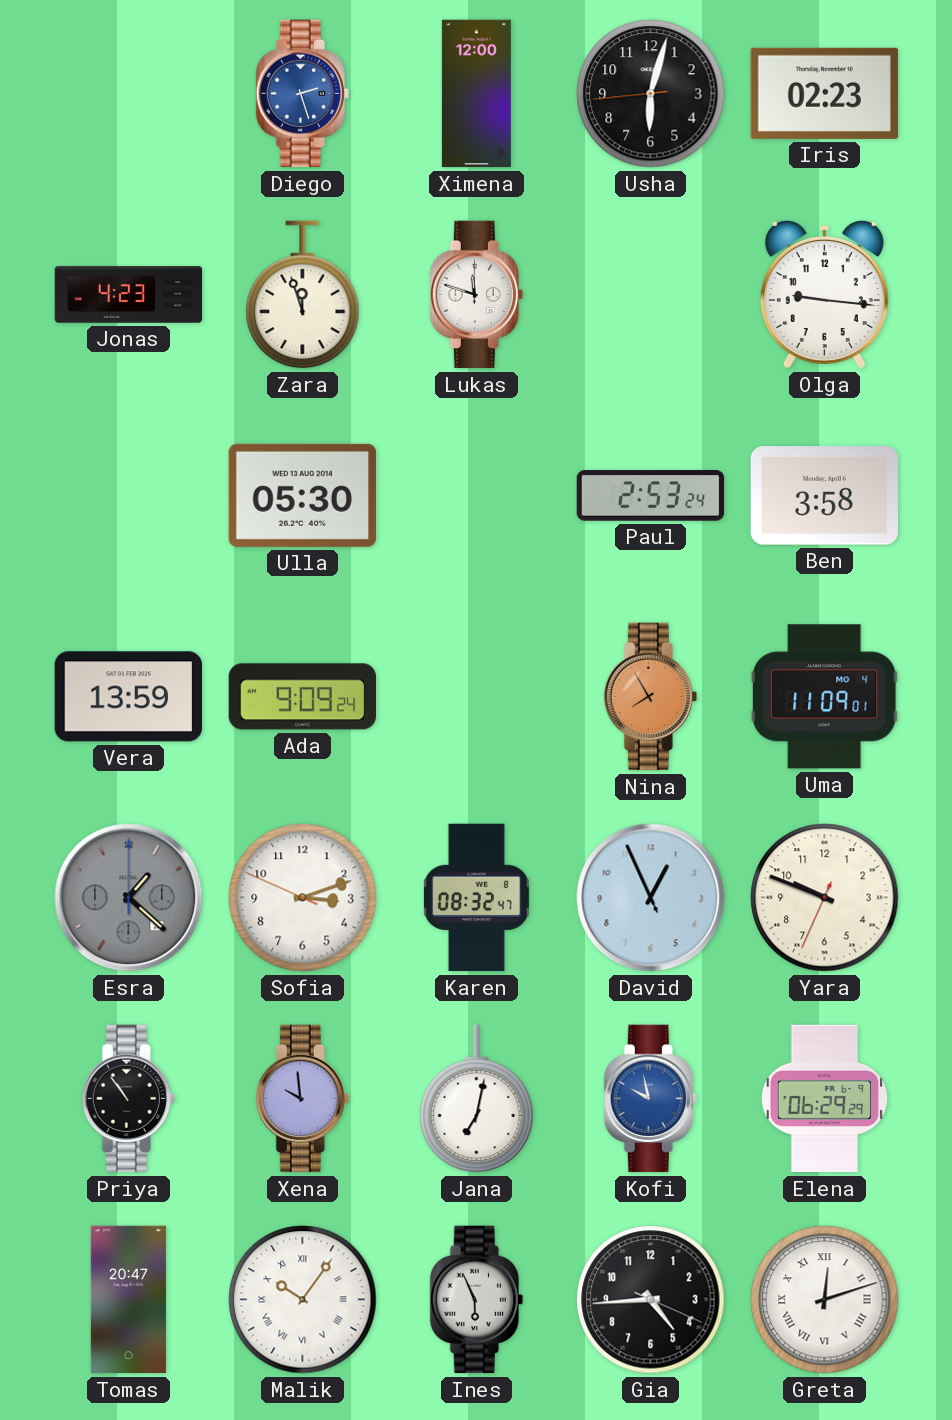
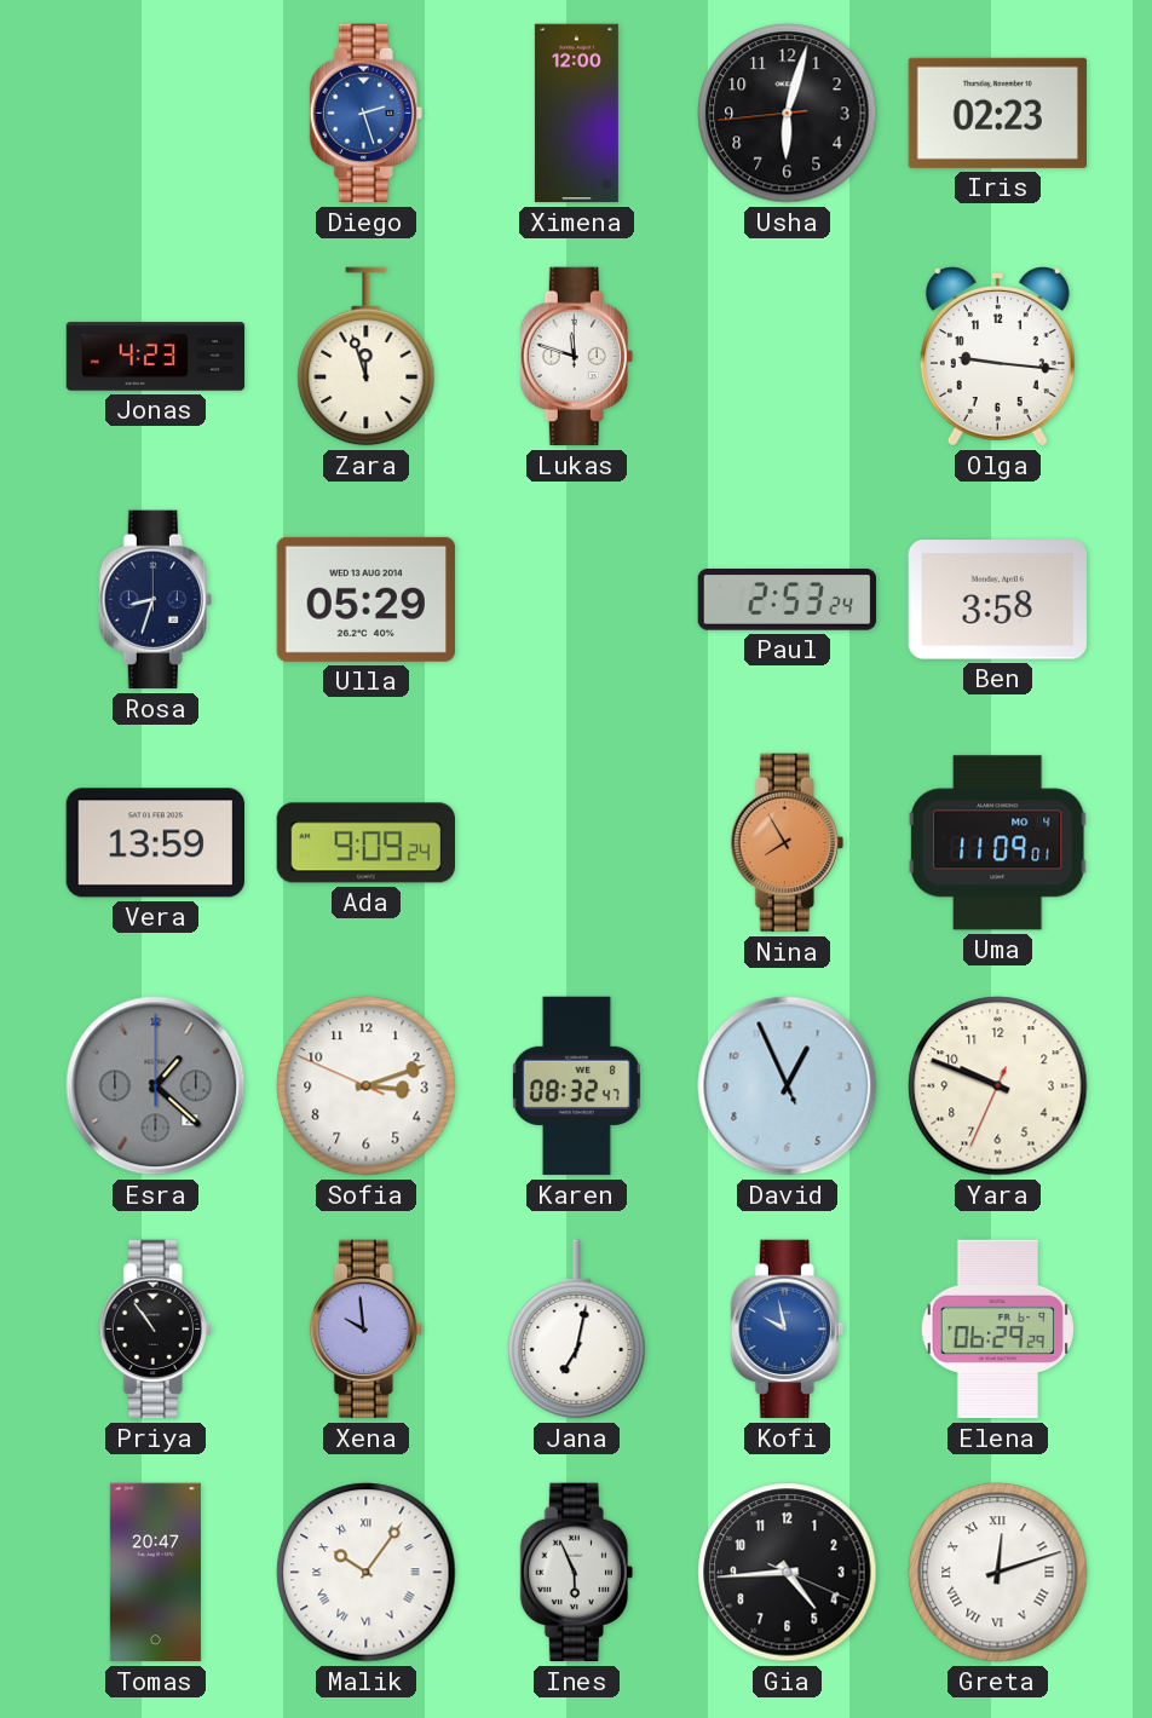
Rosa: none -> 8:33 (155, 600)
Ulla: 05:30 -> 05:29 (365, 599)
